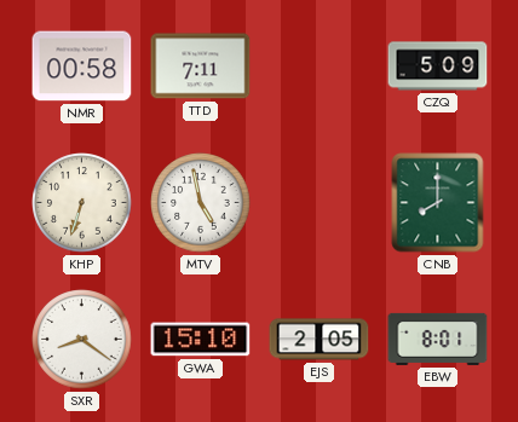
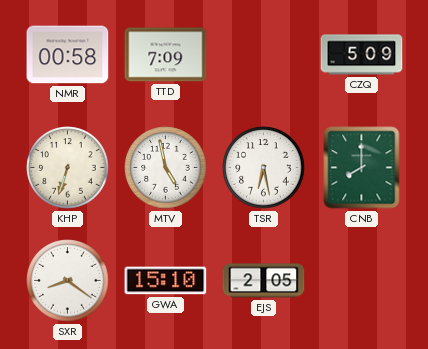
TTD: 7:11 -> 7:09 (166, 55)
TSR: none -> 6:28 (264, 168)
EBW: 8:01 -> none (438, 339)
